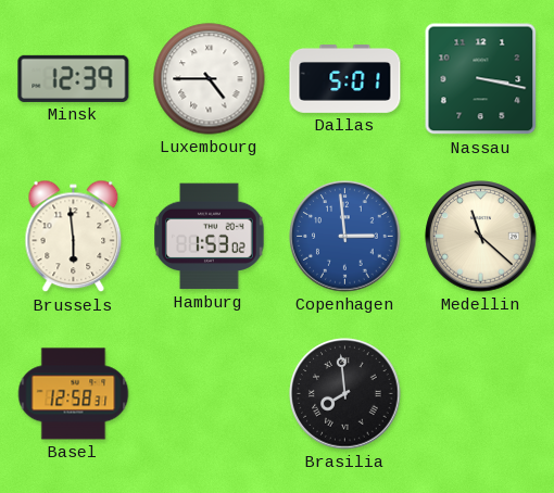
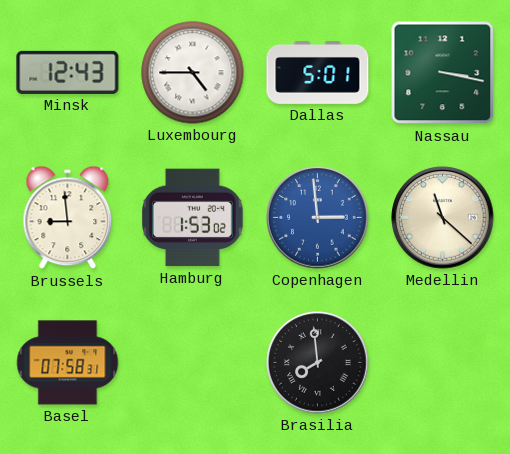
Minsk: 12:39 -> 12:43 (68, 72)
Brussels: 5:59 -> 8:59 (68, 218)
Basel: 12:58 -> 07:58 (68, 363)
